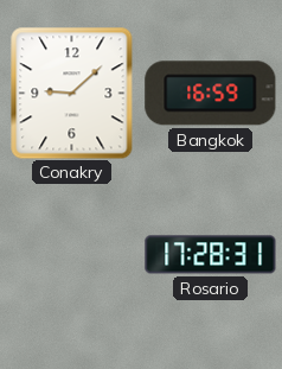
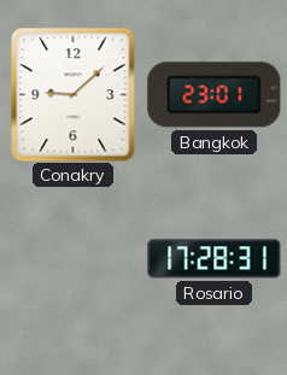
Bangkok: 16:59 -> 23:01 (215, 95)
